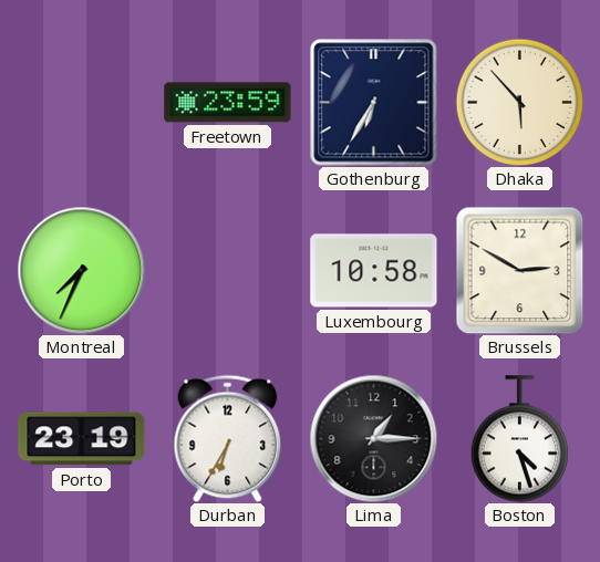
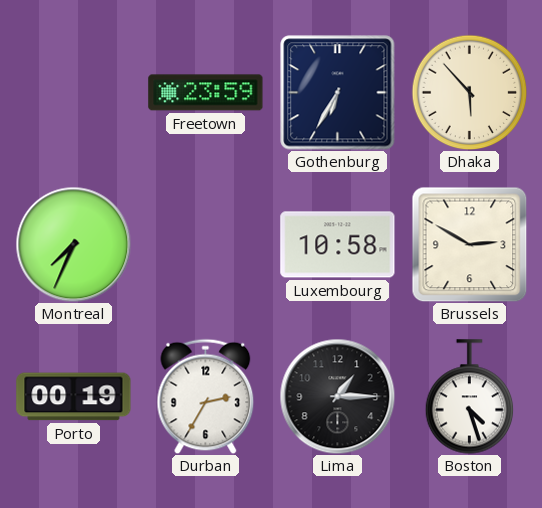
Porto: 23:19 -> 00:19 (74, 397)
Durban: 6:35 -> 2:35 (206, 396)
